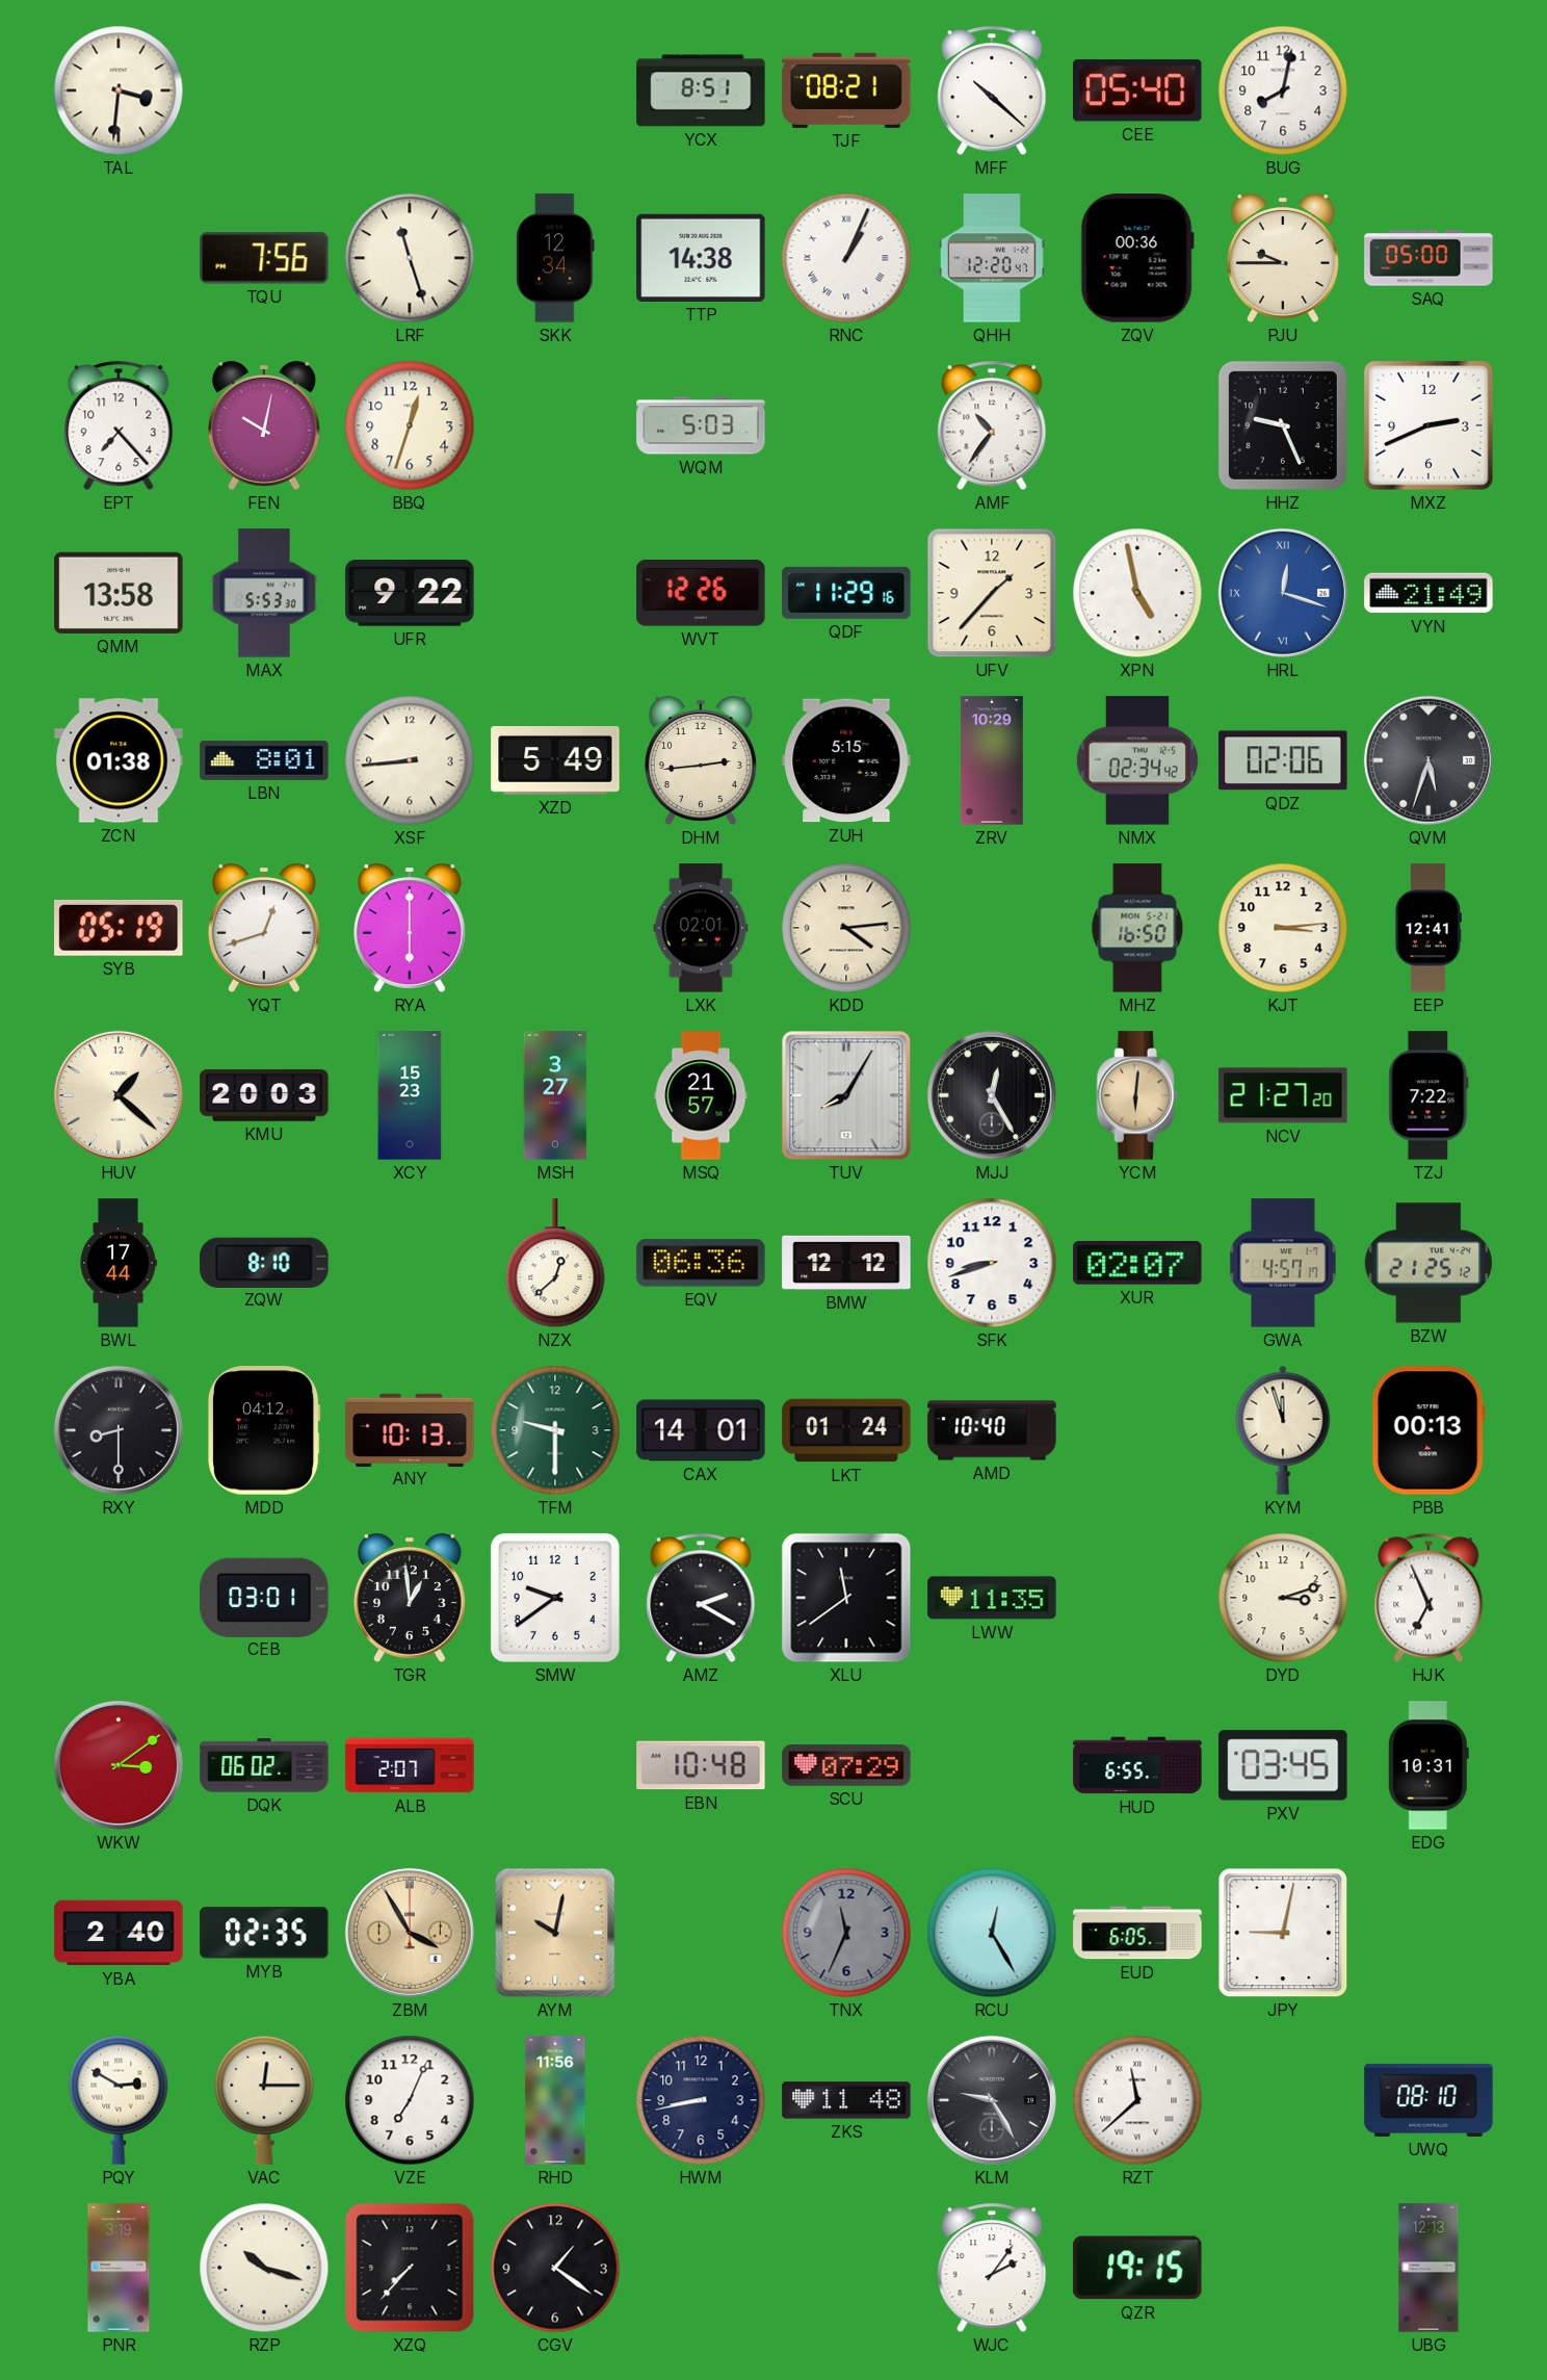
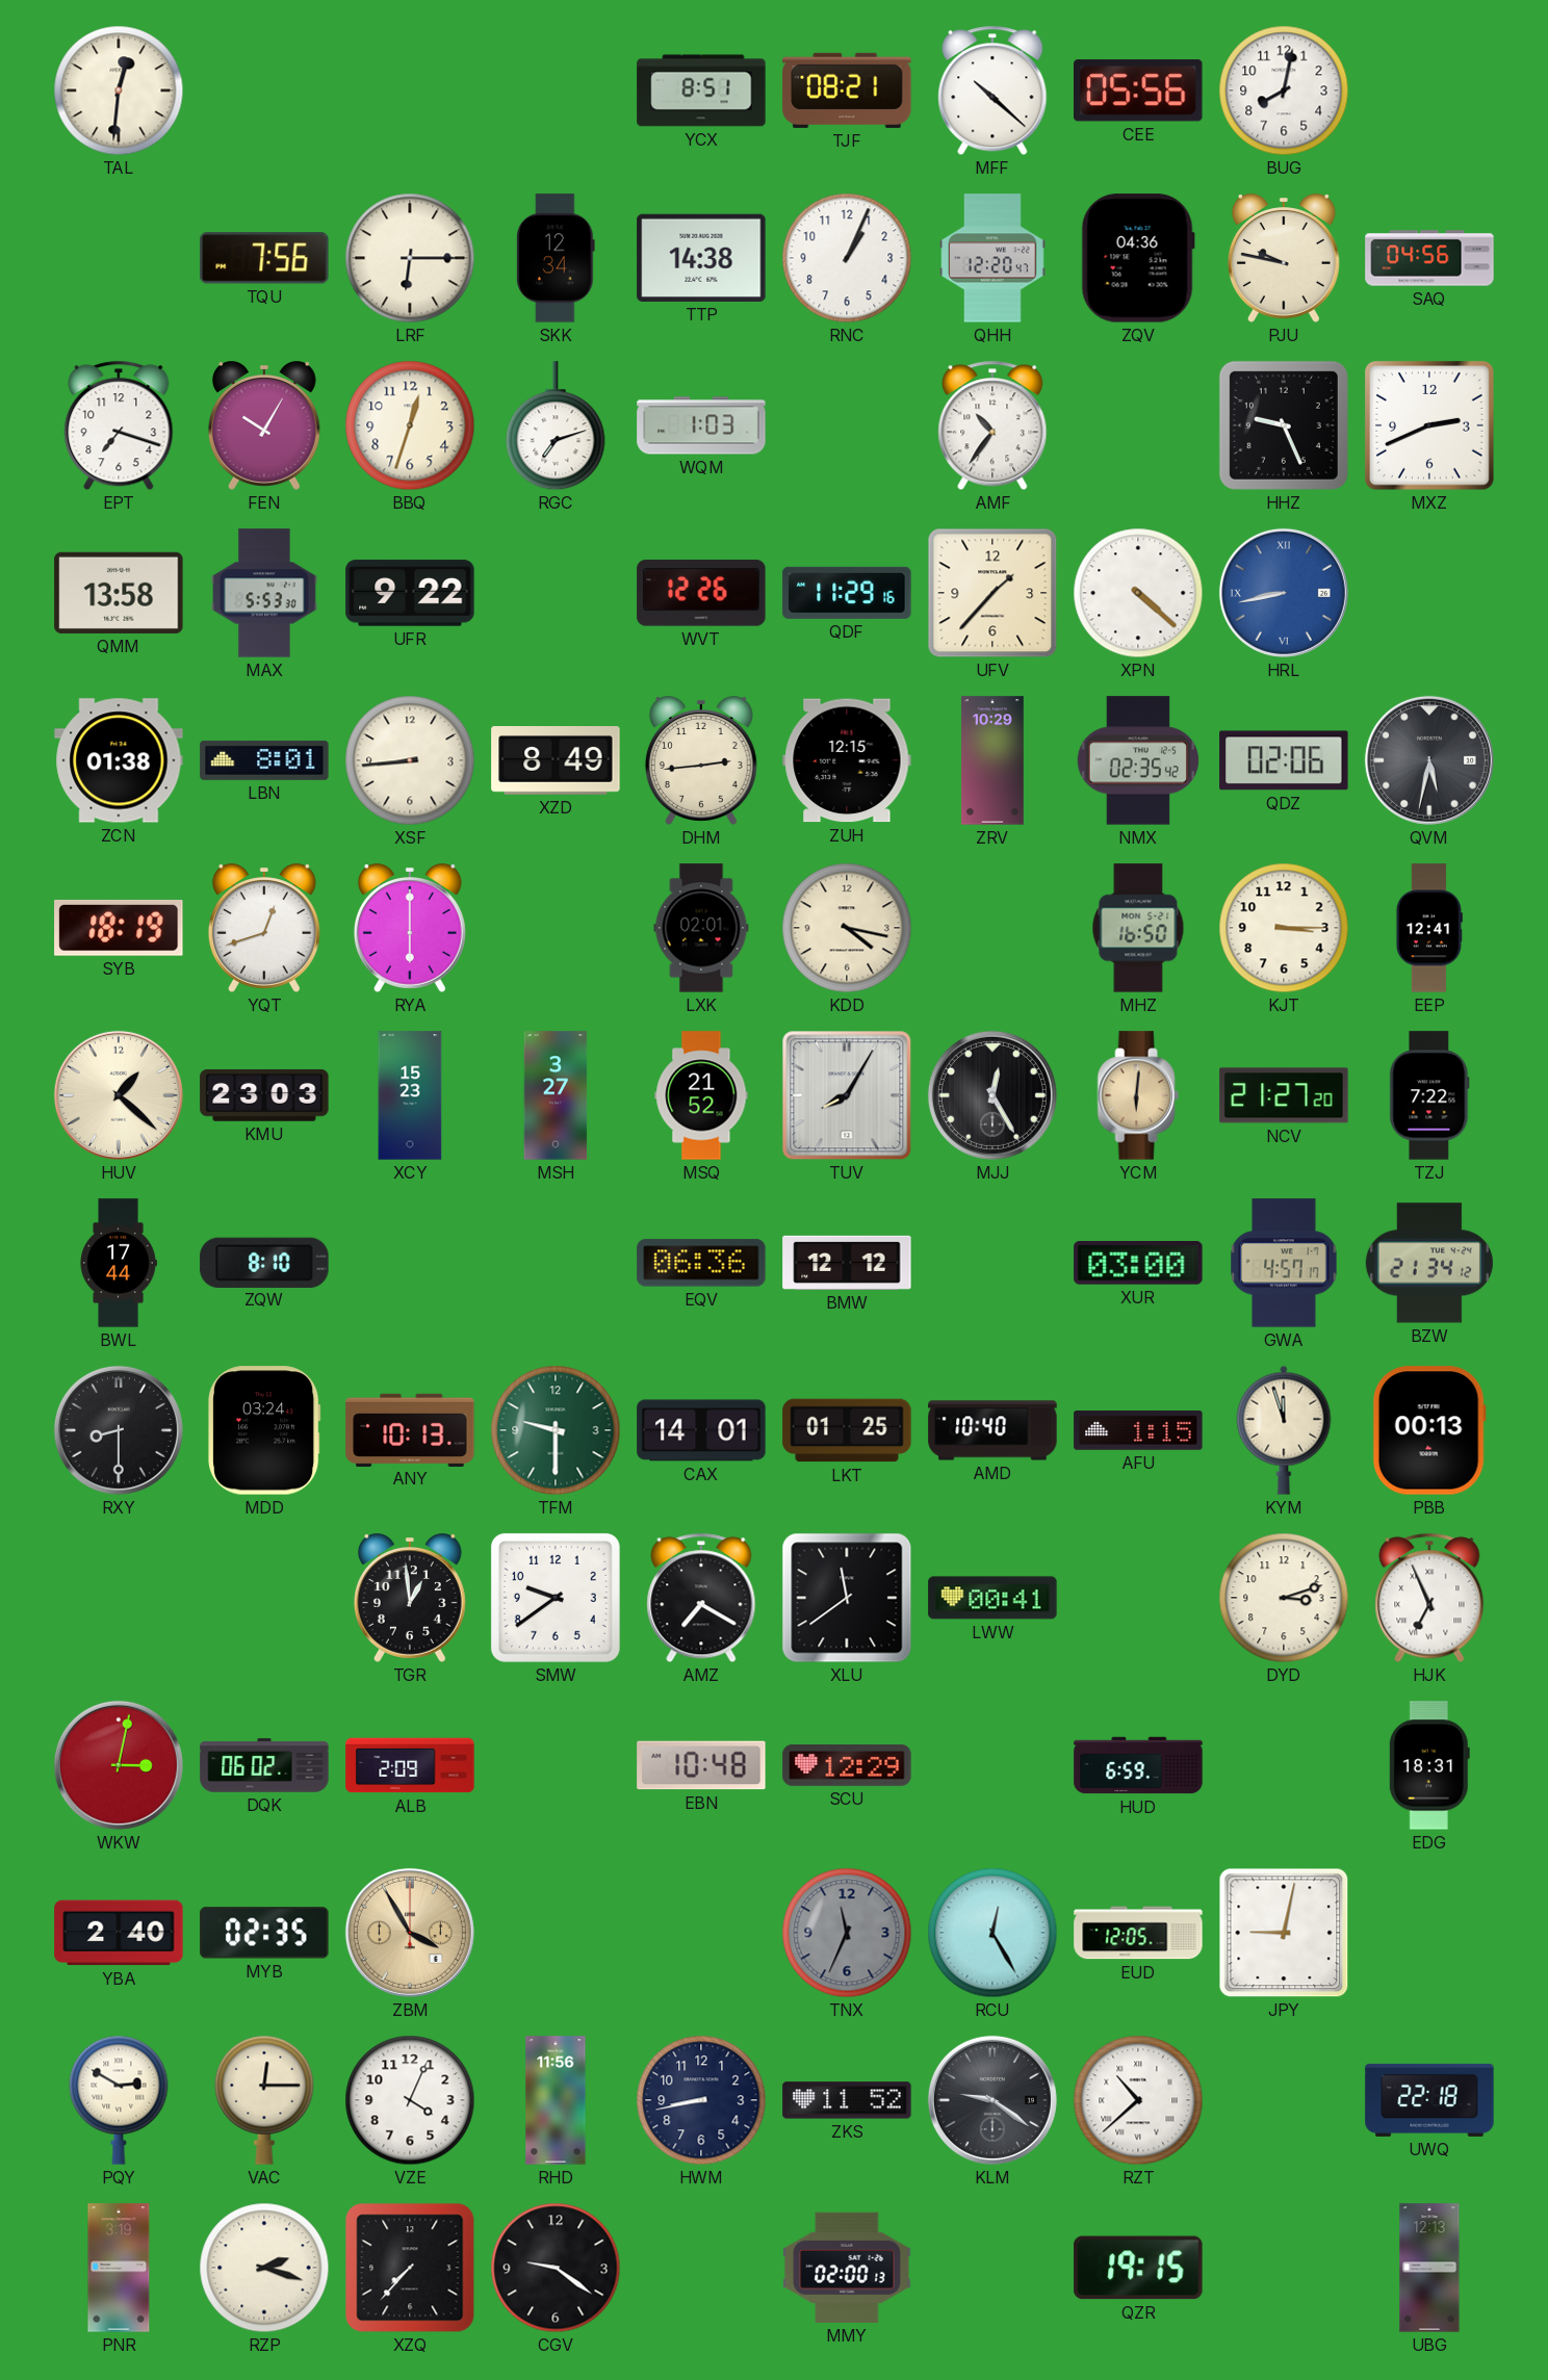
TAL: 3:31 -> 12:31 (119, 90)
CEE: 05:40 -> 05:56 (1139, 90)
LRF: 11:27 -> 6:15 (410, 258)
RNC numerals: Roman -> Arabic (847, 258)
ZQV: 00:36 -> 04:36 (1138, 258)
PJU: 9:45 -> 9:47 (1284, 258)
SAQ: 05:00 -> 04:56 (1429, 258)
EPT: 7:23 -> 7:18 (119, 425)
FEN: 10:02 -> 10:05 (264, 425)
RGC: none -> 7:12 (556, 426)
WQM: 5:03 -> 1:03 (701, 425)
XPN: 4:58 -> 4:22 (1138, 593)
HRL: 12:18 -> 8:43 (1284, 593)
VYN: 21:49 -> none (1428, 593)
XZD: 5:49 -> 8:49 (556, 761)
ZUH: 5:15 -> 12:15 (847, 760)
NMX: 02:34 -> 02:35 (1138, 760)
QVM: 5:33 -> 5:32 (1429, 760)
SYB: 05:19 -> 18:19 (119, 928)
KDD: 4:14 -> 4:17 (847, 928)
KJT: 3:14 -> 3:15 (1284, 928)
KMU: 20:03 -> 23:03 (264, 1095)
MSQ: 21:57 -> 21:52 (701, 1095)
NZX: 12:38 -> none (555, 1264)
SFK: 8:42 -> none (992, 1263)
XUR: 02:07 -> 03:00 (1138, 1264)
BZW: 21:25 -> 21:34 (1429, 1263)
MDD: 04:12 -> 03:24 (264, 1430)
LKT: 01:24 -> 01:25 (847, 1430)
AFU: none -> 1:15 (1138, 1430)
CEB: 03:01 -> none (264, 1597)
AMZ: 2:20 -> 7:20 (701, 1598)
LWW: 11:35 -> 00:41 (992, 1598)
WKW: 3:09 -> 3:02 (119, 1765)
ALB: 2:07 -> 2:09 (410, 1765)
SCU: 07:29 -> 12:29 (847, 1766)
HUD: 6:55 -> 6:59 (1138, 1765)
PXV: 03:45 -> none (1283, 1765)
EDG: 10:31 -> 18:31 (1429, 1765)
AYM: 10:02 -> none (555, 1933)
EUD: 6:05 -> 12:05 (1138, 1933)
VZE: 7:04 -> 4:04 (410, 2100)
ZKS: 11:48 -> 11:52 (847, 2100)
KLM: 9:25 -> 9:21 (992, 2100)
RZT: 11:38 -> 10:38 (1138, 2100)
UWQ: 08:10 -> 22:18 (1429, 2100)
RZP: 10:18 -> 2:18 (264, 2268)
CGV: 1:21 -> 9:21 (556, 2268)
MMY: none -> 02:00 (847, 2268)
WJC: 2:06 -> none (992, 2268)
